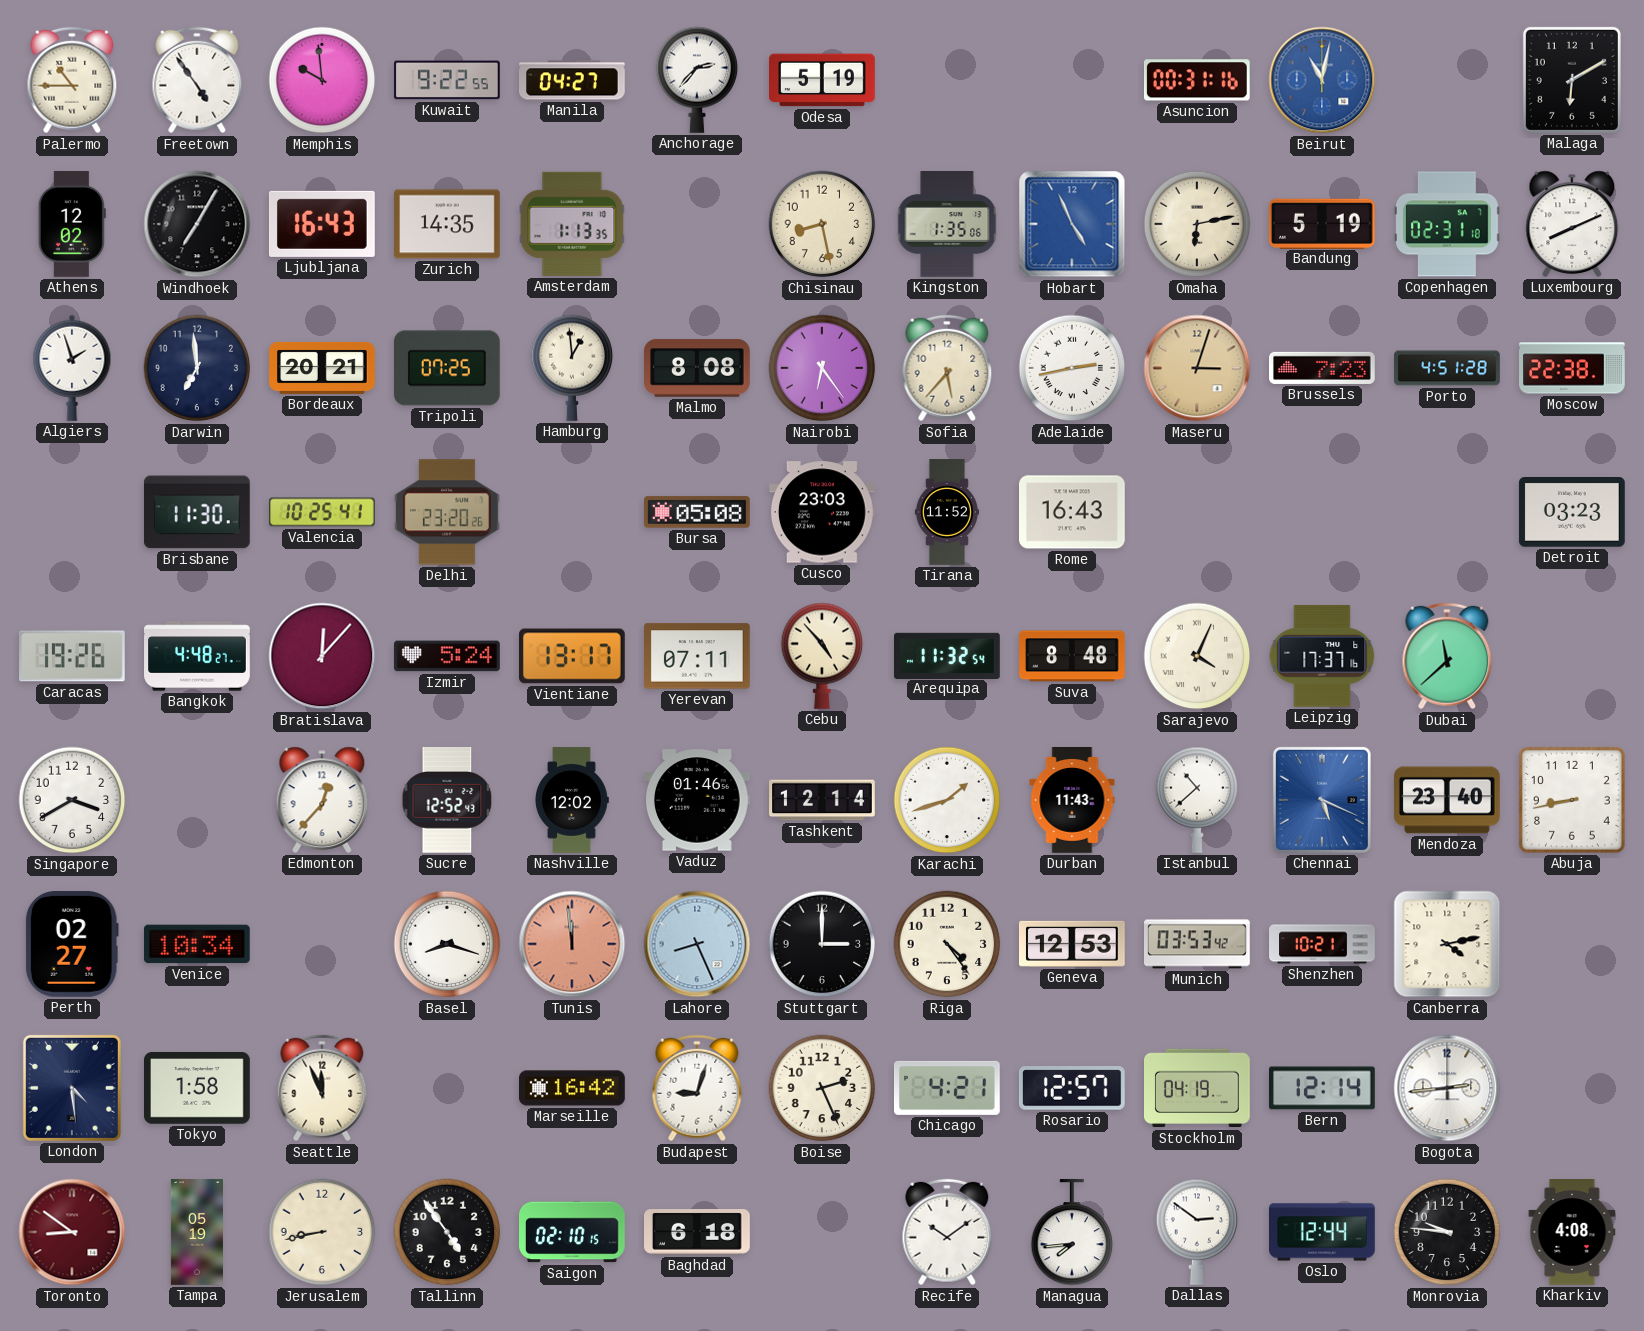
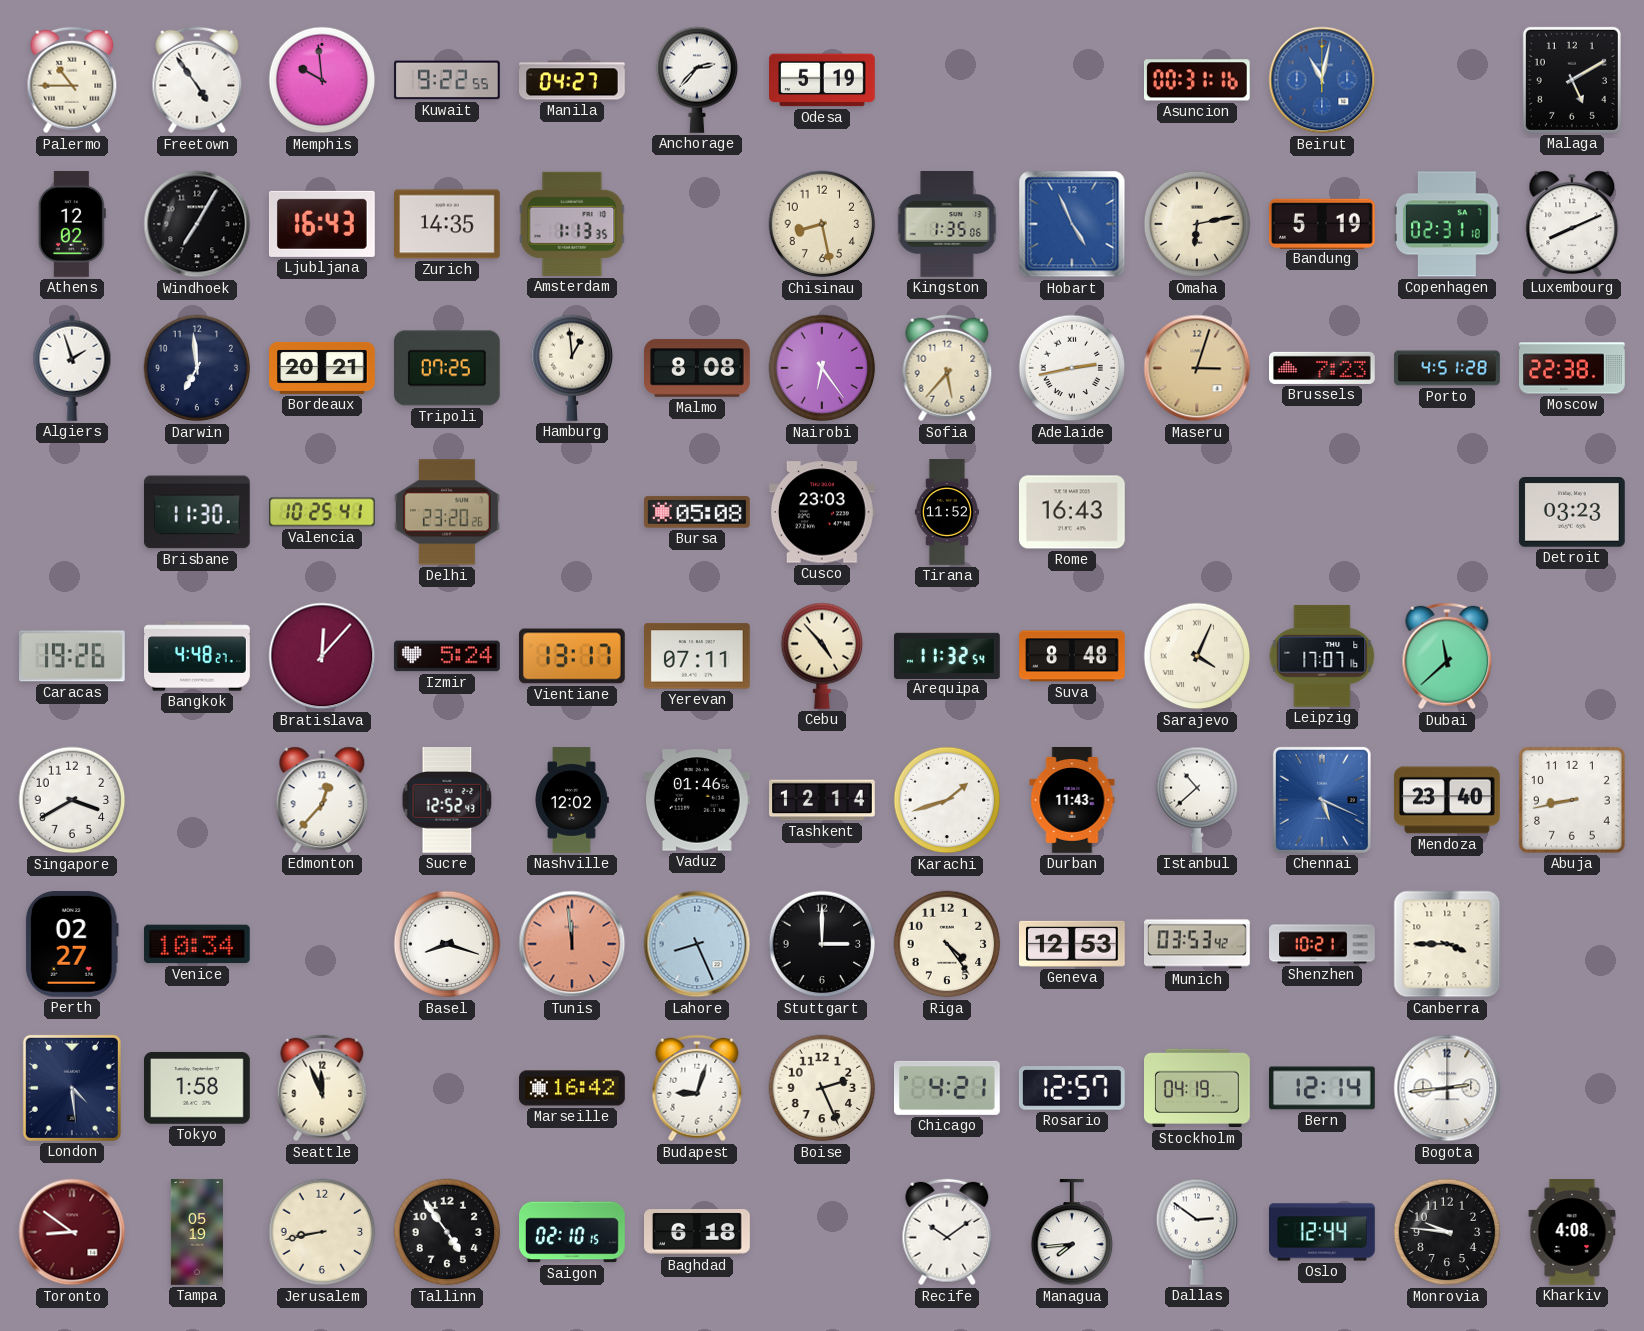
Malaga: 6:10 -> 5:10 (1572, 80)
Leipzig: 17:37 -> 17:07 (1322, 656)
Canberra: 4:13 -> 3:45 (1447, 944)
